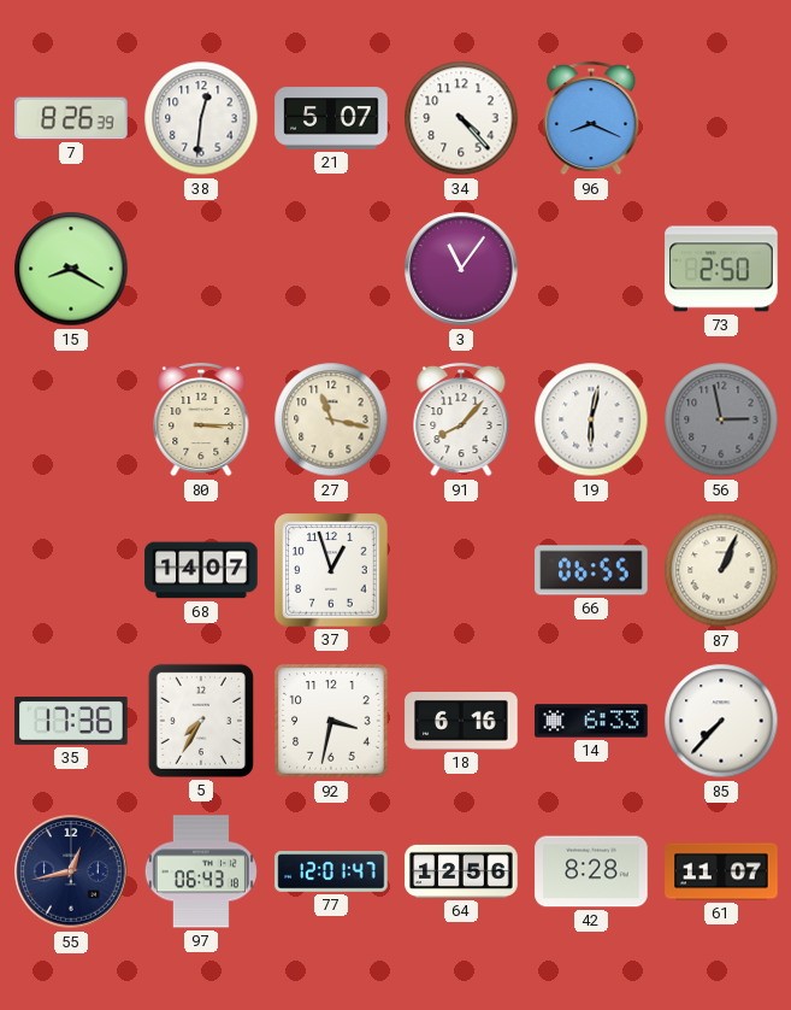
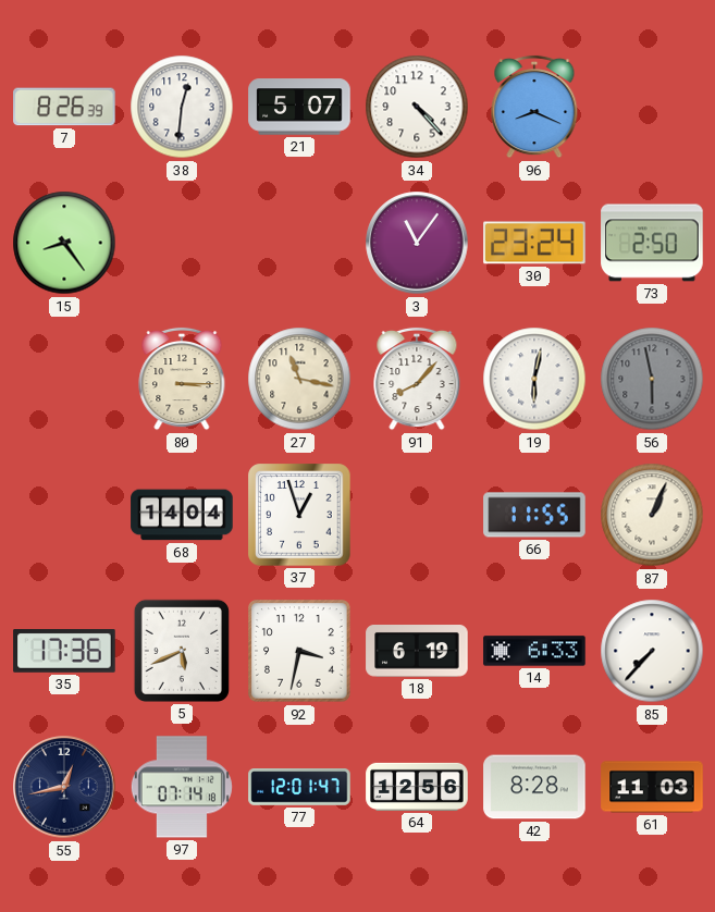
15: 8:20 -> 8:24 (64, 243)
30: none -> 23:24 (534, 243)
56: 2:58 -> 5:58 (652, 379)
68: 14:07 -> 14:04 (182, 515)
66: 06:55 -> 11:55 (534, 515)
5: 7:35 -> 5:41 (182, 651)
18: 6:16 -> 6:19 (417, 652)
97: 06:43 -> 07:14 (182, 787)
61: 11:07 -> 11:03 (652, 787)
